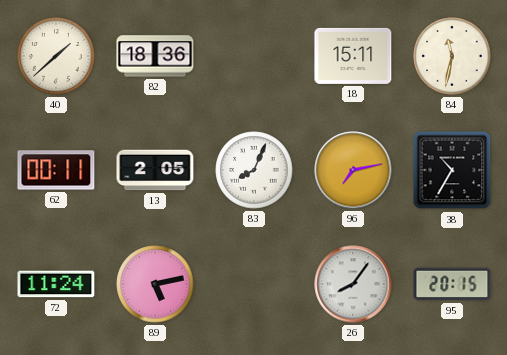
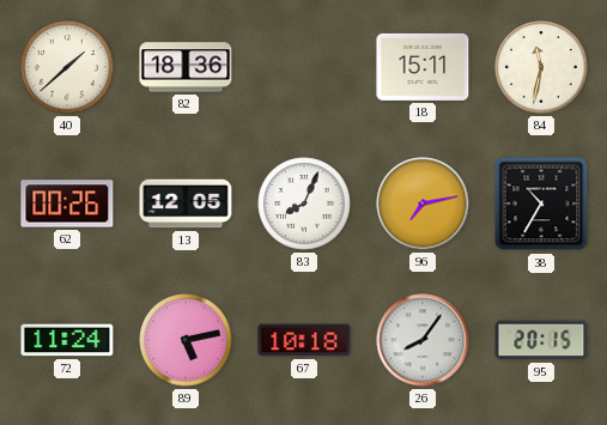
62: 00:11 -> 00:26 (67, 204)
13: 2:05 -> 12:05 (186, 204)
67: none -> 10:18 (304, 340)
